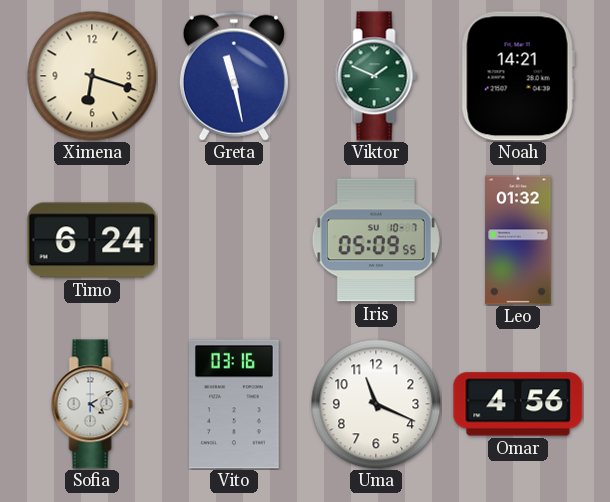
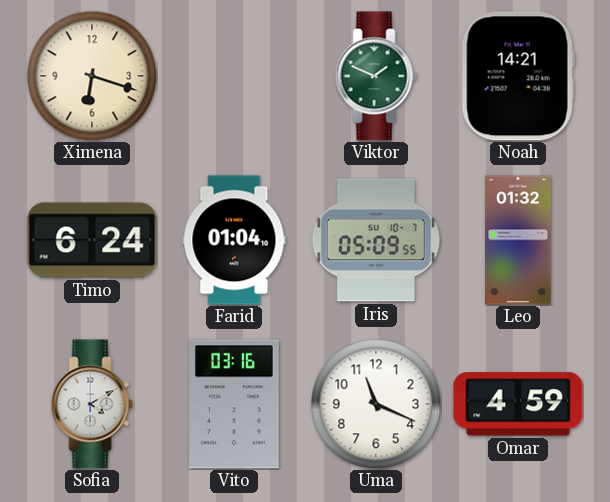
Greta: 11:28 -> none (234, 76)
Farid: none -> 01:04 (234, 240)
Omar: 4:56 -> 4:59 (518, 404)
